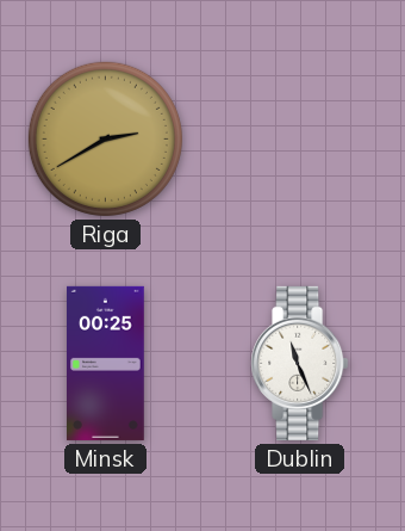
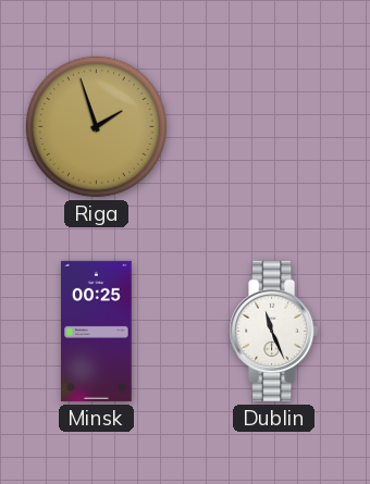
Riga: 2:40 -> 1:57 (96, 126)
